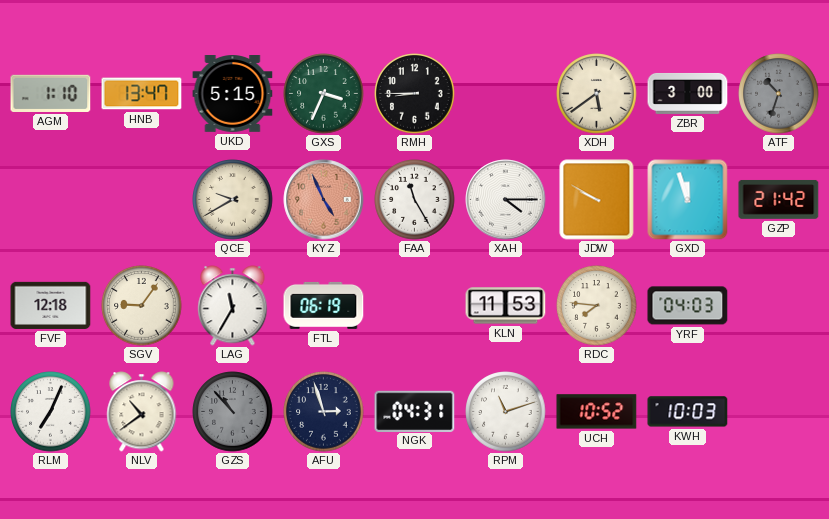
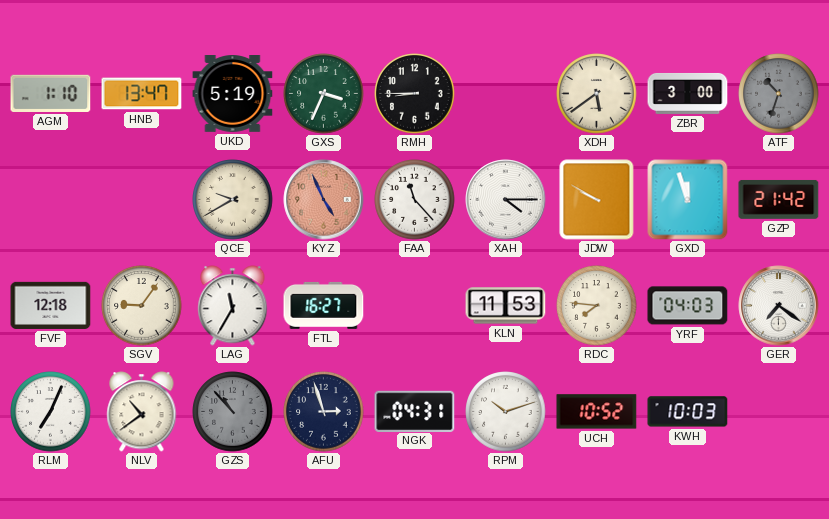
UKD: 5:15 -> 5:19 (233, 94)
FAA: 11:25 -> 11:23 (415, 200)
FTL: 06:19 -> 16:27 (324, 305)
GER: none -> 7:21 (779, 306)
RPM: 11:12 -> 10:12 (506, 412)
